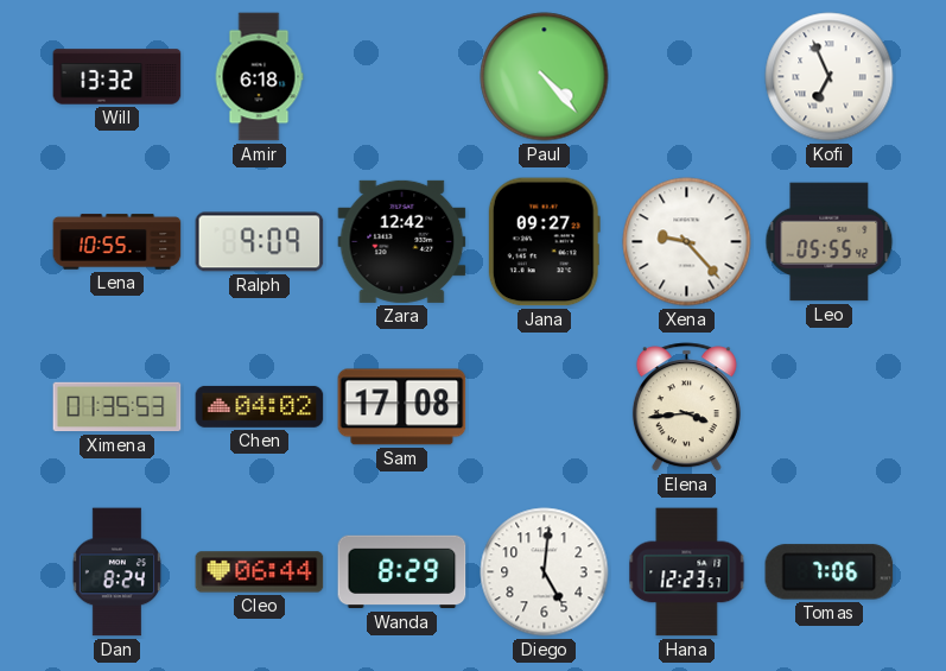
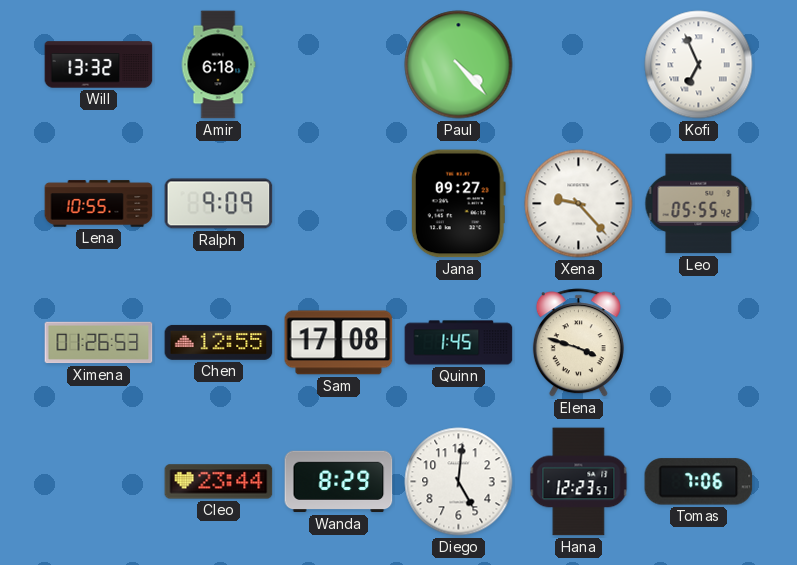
Zara: 12:42 -> none (402, 241)
Ximena: 01:35 -> 01:26 (99, 343)
Chen: 04:02 -> 12:55 (219, 342)
Quinn: none -> 1:45 (459, 343)
Elena: 3:44 -> 3:48 (578, 343)
Dan: 8:24 -> none (116, 572)
Cleo: 06:44 -> 23:44 (219, 482)
